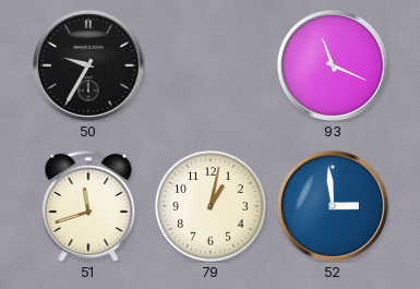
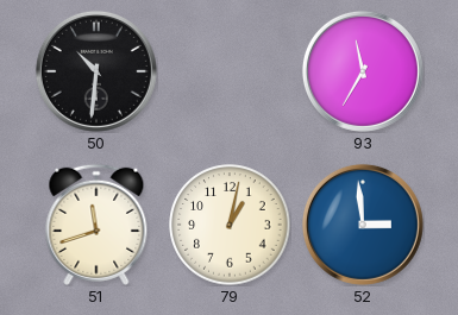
50: 9:35 -> 10:31 (96, 71)
93: 11:19 -> 11:35 (363, 71)
